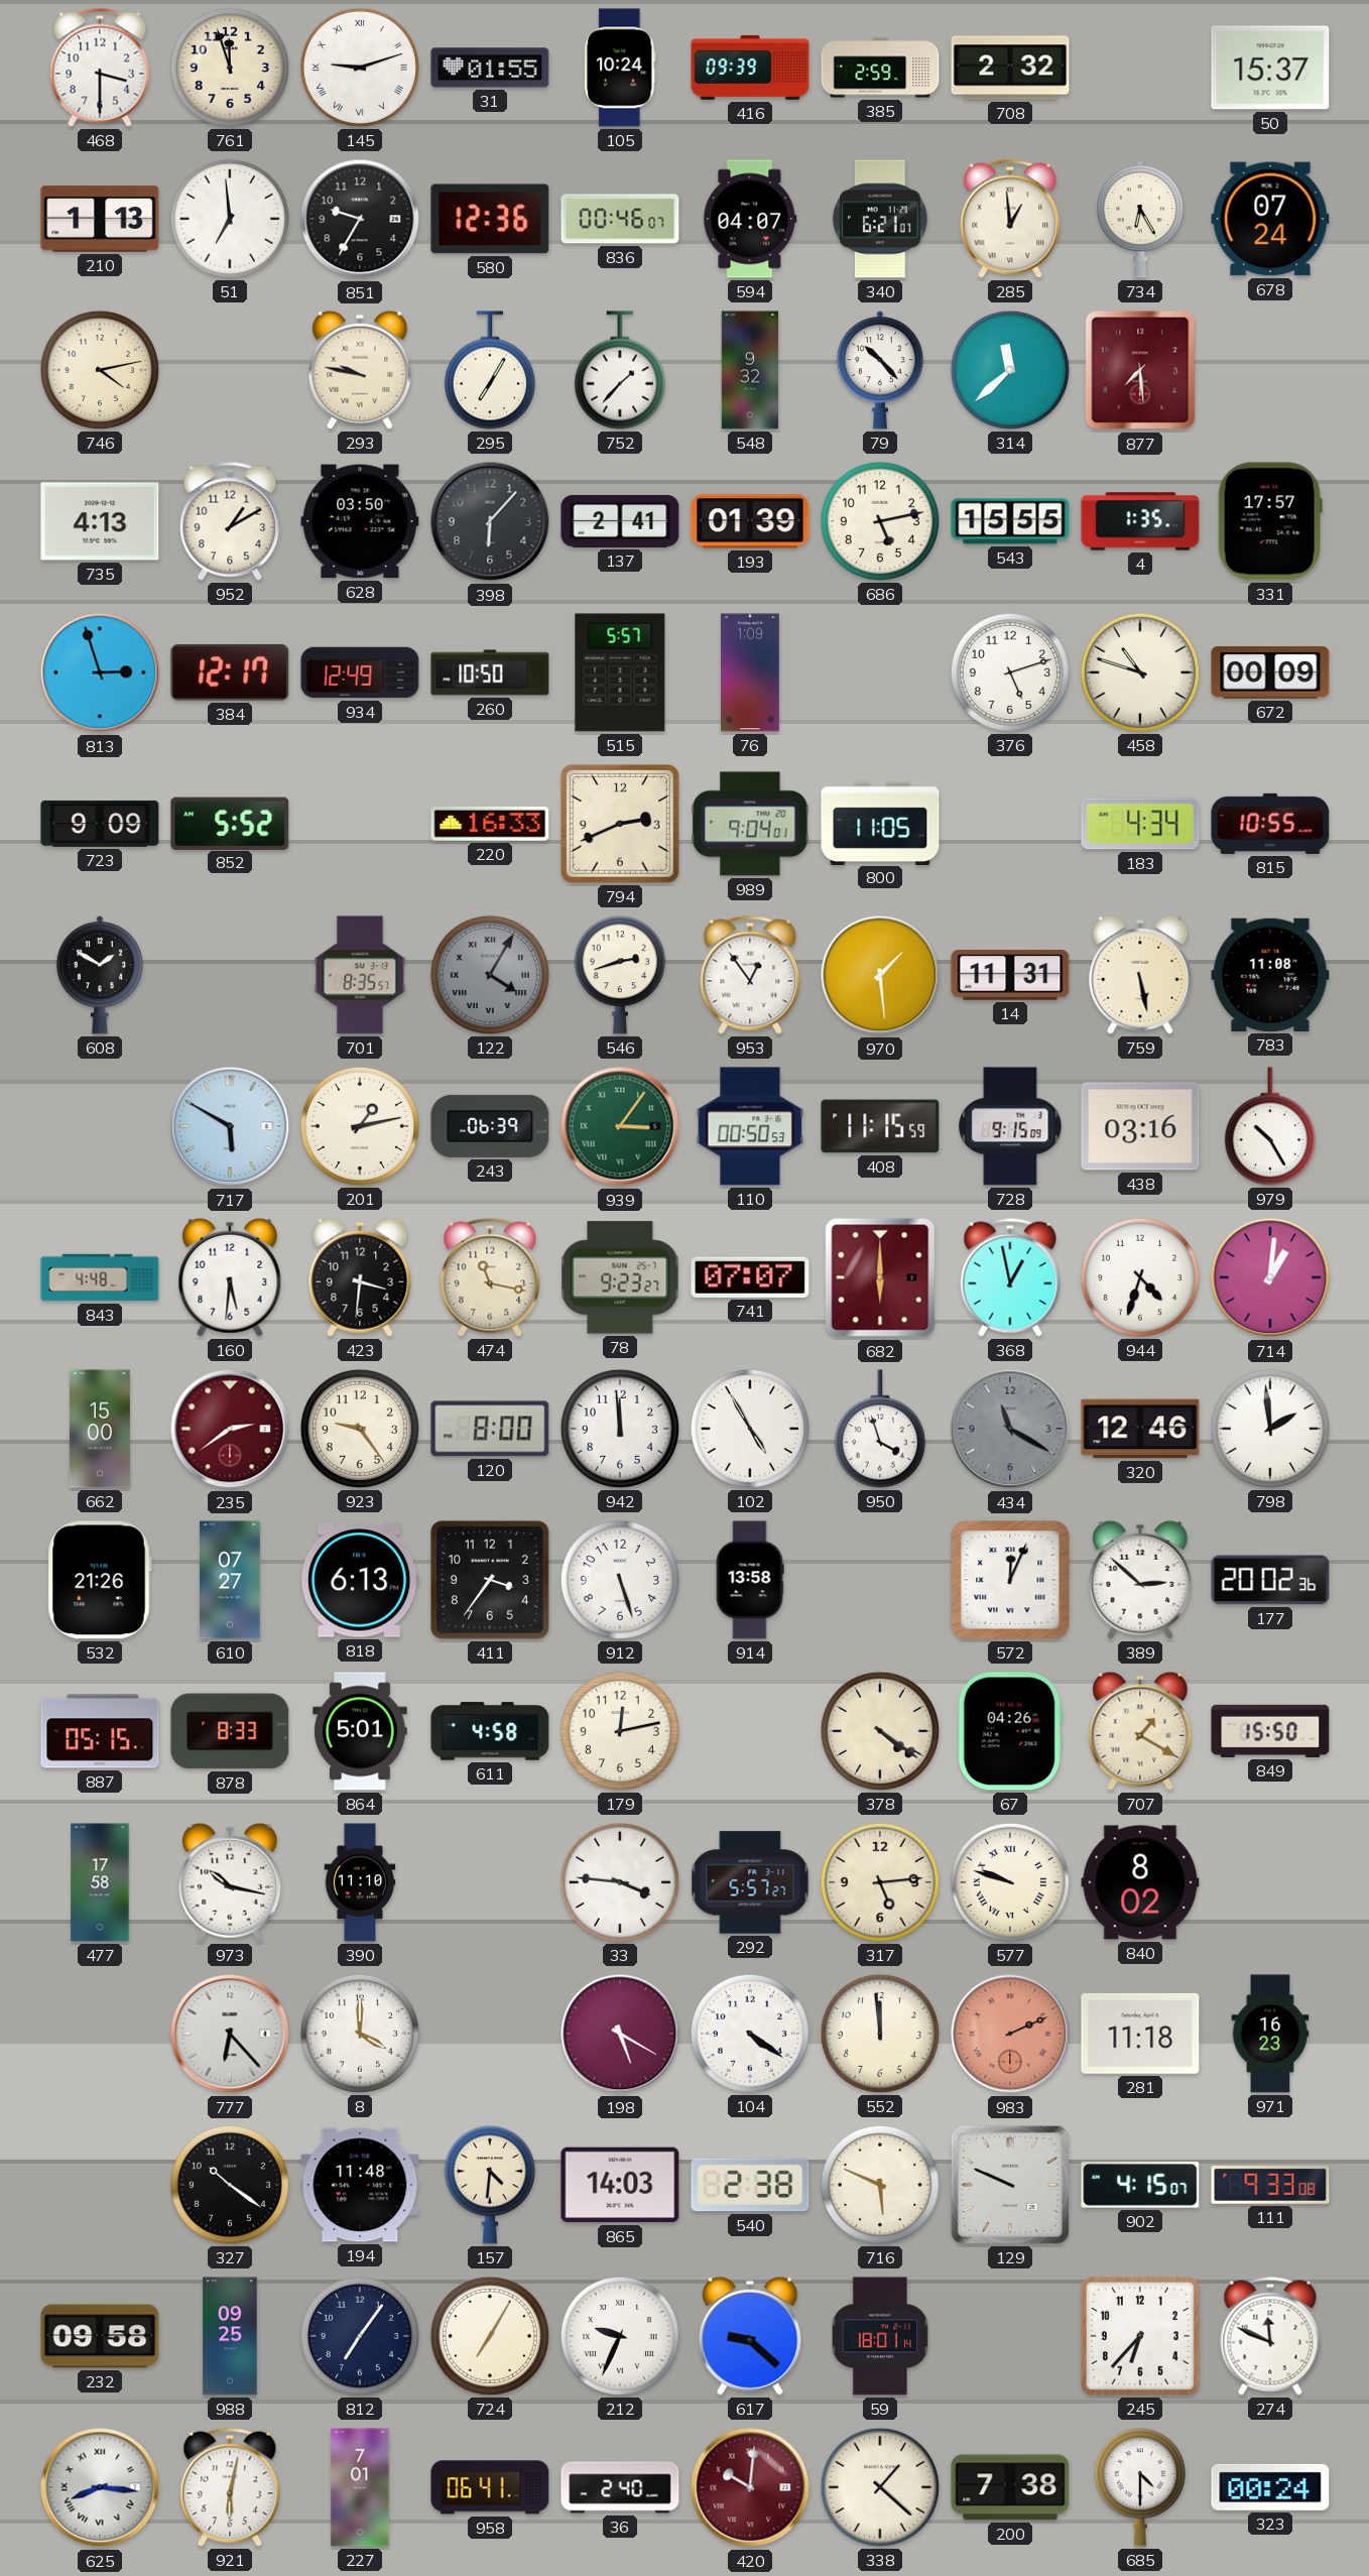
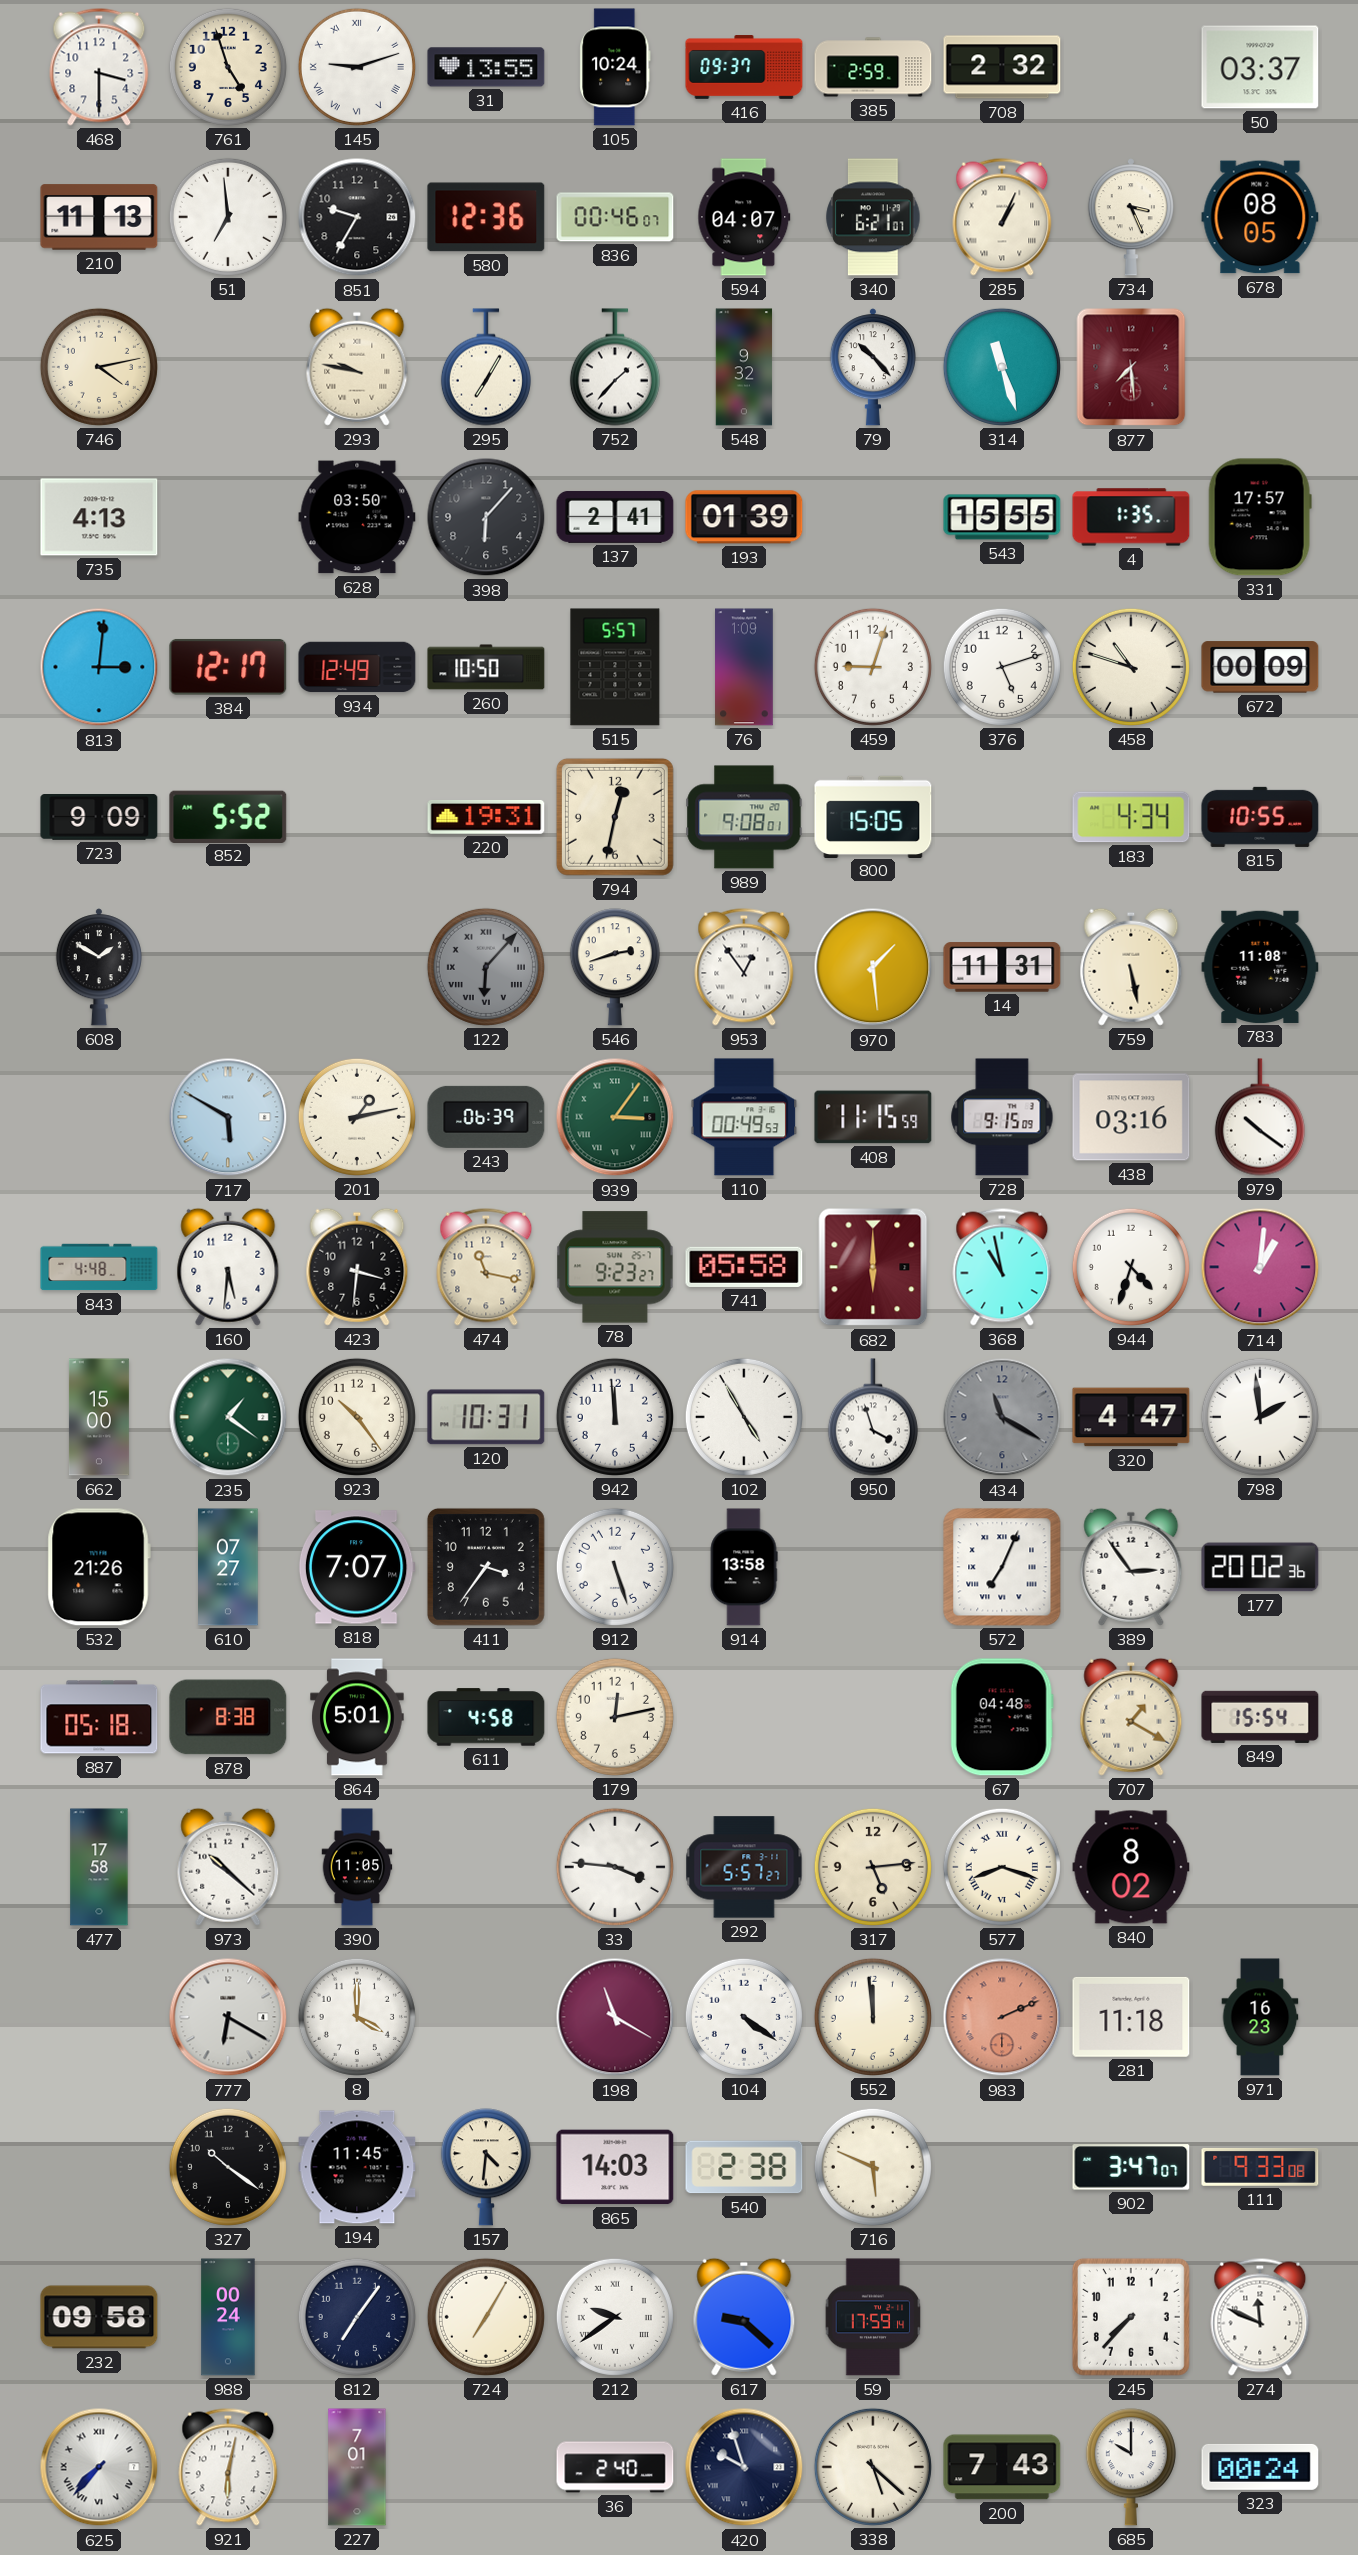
761: 11:57 -> 4:57 (228, 67)
31: 01:55 -> 13:55 (486, 67)
416: 09:39 -> 09:37 (744, 67)
50: 15:37 -> 03:37 (1260, 67)
210: 1:13 -> 11:13 (99, 217)
285: 12:59 -> 1:04 (1002, 217)
734: 6:25 -> 3:26 (1131, 217)
678: 07:24 -> 08:05 (1260, 217)
314: 11:38 -> 11:27 (1002, 367)
952: 1:10 -> none (230, 521)
686: 5:13 -> none (880, 521)
813: 2:57 -> 3:01 (99, 667)
459: none -> 9:03 (873, 667)
220: 16:33 -> 19:31 (486, 817)
794: 2:41 -> 12:32 (615, 817)
989: 9:04 -> 9:08 (744, 817)
800: 11:05 -> 15:05 (873, 816)
701: 8:35 -> none (360, 975)
122: 4:05 -> 6:07 (486, 967)
110: 00:50 -> 00:49 (744, 1117)
979: 10:25 -> 10:21 (1260, 1117)
741: 07:07 -> 05:58 (744, 1267)
368: 12:58 -> 10:58 (1002, 1267)
235: 2:39 -> 1:21 (228, 1417)
235 dial: burgundy -> green (228, 1417)
923: 9:24 -> 10:24 (357, 1417)
120: 8:00 -> 10:31 (486, 1417)
320: 12:46 -> 4:47 (1131, 1417)
818: 6:13 -> 7:07 (357, 1567)
572: 12:04 -> 7:04 (1002, 1567)
389: 2:52 -> 2:54 (1131, 1567)
887: 05:15 -> 05:18 (99, 1717)
878: 8:33 -> 8:38 (228, 1717)
378: 4:21 -> none (880, 1731)
67: 04:26 -> 04:48 (1002, 1717)
849: 15:50 -> 15:54 (1260, 1717)
973: 10:17 -> 10:22 (228, 1867)
390: 11:10 -> 11:05 (357, 1867)
577: 9:48 -> 8:18 (1002, 1867)
777: 6:23 -> 6:20 (228, 2017)
198: 5:20 -> 11:20 (615, 2017)
194: 11:48 -> 11:45 (357, 2167)
129: 9:49 -> none (1010, 2185)
902: 4:15 -> 3:47 (1131, 2167)
988: 09:25 -> 00:24 (228, 2317)
212: 9:34 -> 9:39 (615, 2317)
59: 18:01 -> 17:59 (873, 2317)
245: 6:37 -> 7:37 (1131, 2317)
625: 8:16 -> 7:37 (99, 2467)
958: 06:41 -> none (490, 2487)
420: 10:01 -> 9:57 (744, 2467)
420 dial: burgundy -> navy (744, 2467)
338: 1:22 -> 5:22 (873, 2467)
200: 7:38 -> 7:43 (1002, 2467)
685: 4:30 -> 10:00 (1131, 2467)
